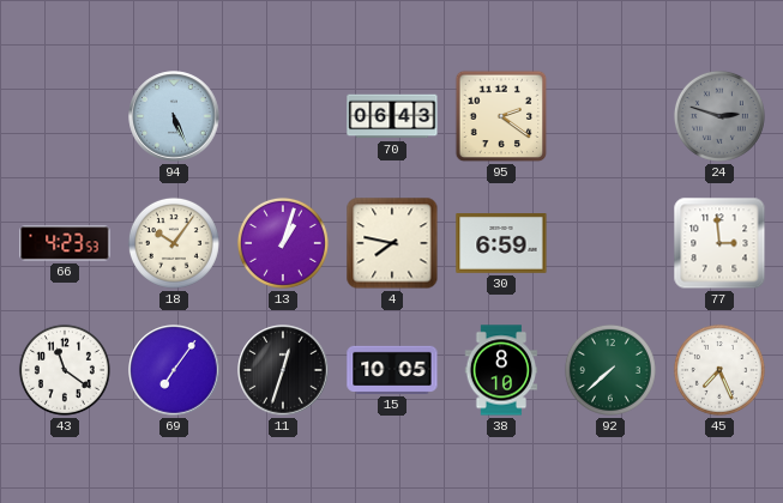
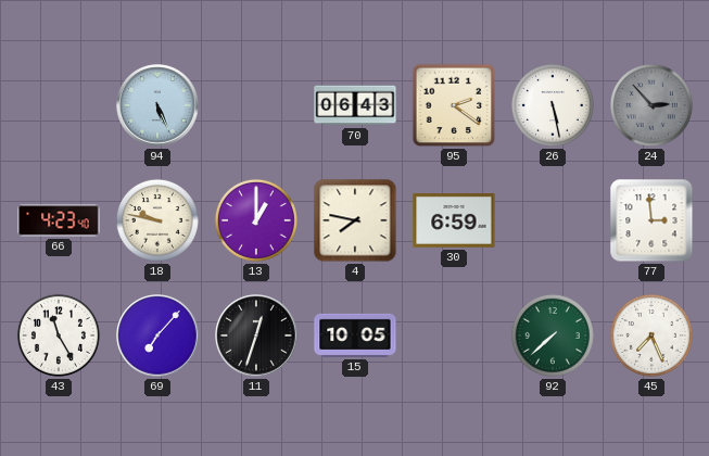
26: none -> 5:28 (553, 105)
24: 2:48 -> 2:53 (651, 105)
66: 4:23:53 -> 4:23:40 (59, 220)
18: 10:06 -> 9:47 (157, 220)
13: 1:03 -> 1:00 (256, 220)
43: 11:21 -> 11:25 (59, 335)
69: 7:06 -> 7:07 (157, 335)
38: 8:10 -> none (501, 370)
